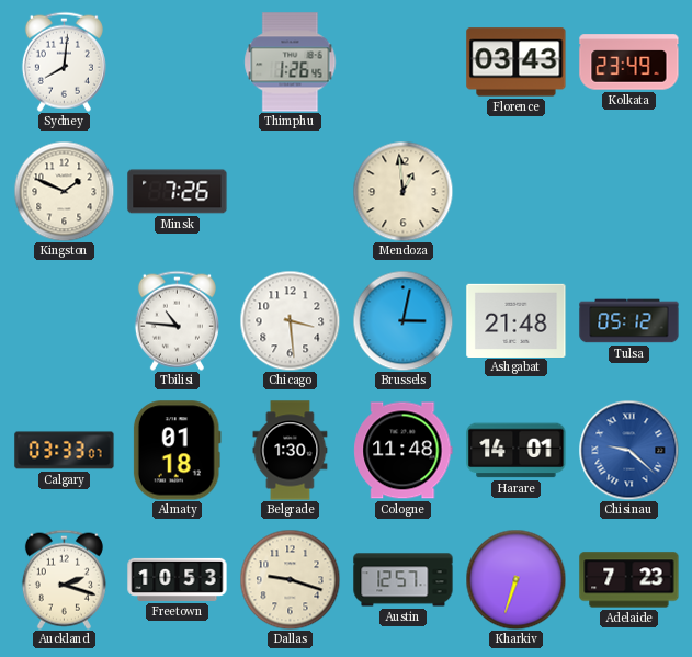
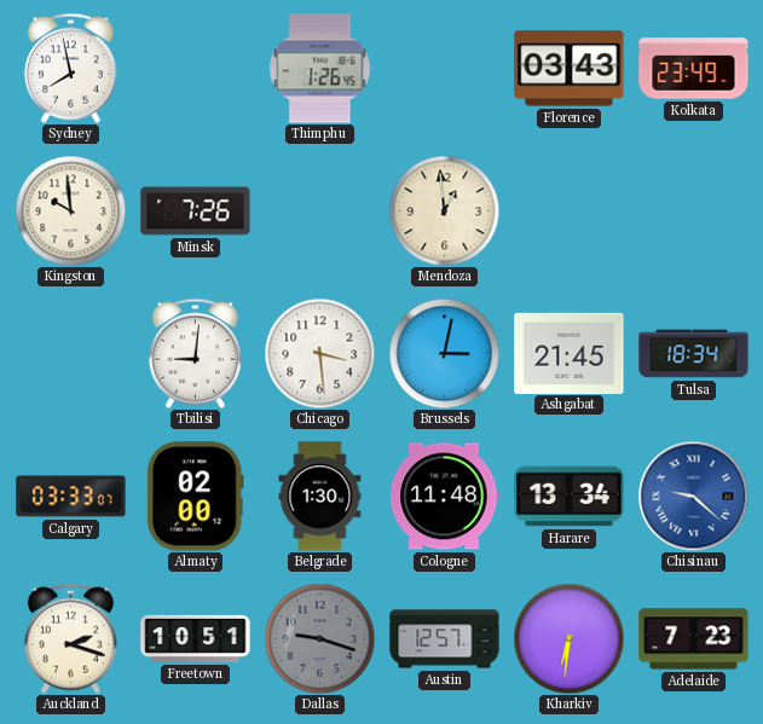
Sydney: 8:01 -> 7:58 (70, 68)
Kingston: 1:49 -> 9:59 (70, 210)
Tbilisi: 10:46 -> 9:01 (195, 353)
Ashgabat: 21:48 -> 21:45 (570, 353)
Tulsa: 05:12 -> 18:34 (694, 354)
Almaty: 01:18 -> 02:00 (195, 497)
Harare: 14:01 -> 13:34 (570, 497)
Freetown: 10:53 -> 10:51 (196, 638)
Dallas dial: cream -> grey (319, 638)
Kharkiv: 6:33 -> 6:31 (568, 638)
